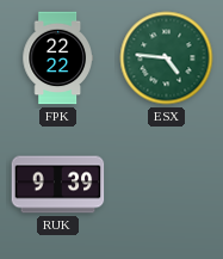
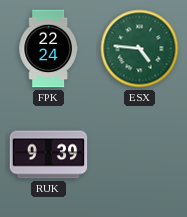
FPK: 22:22 -> 22:24 (48, 49)
